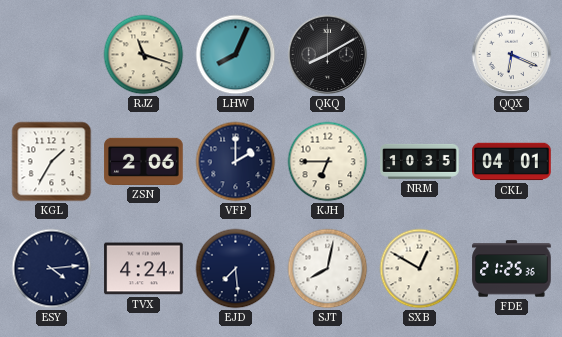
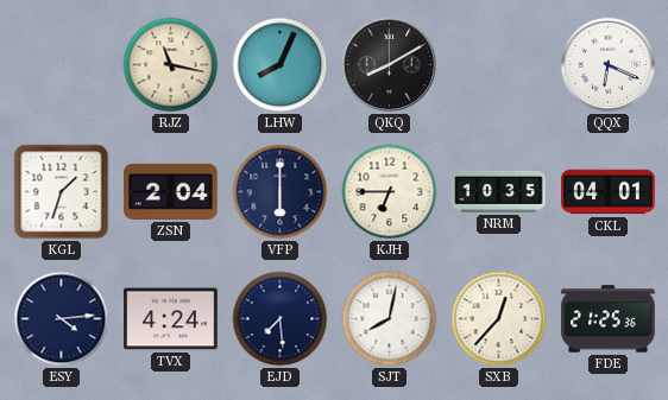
RJZ: 11:18 -> 11:17 (171, 65)
KGL: 1:35 -> 1:33 (62, 192)
ZSN: 2:06 -> 2:04 (171, 191)
VFP: 2:00 -> 6:00 (281, 192)
SXB: 12:50 -> 12:37 (499, 319)
